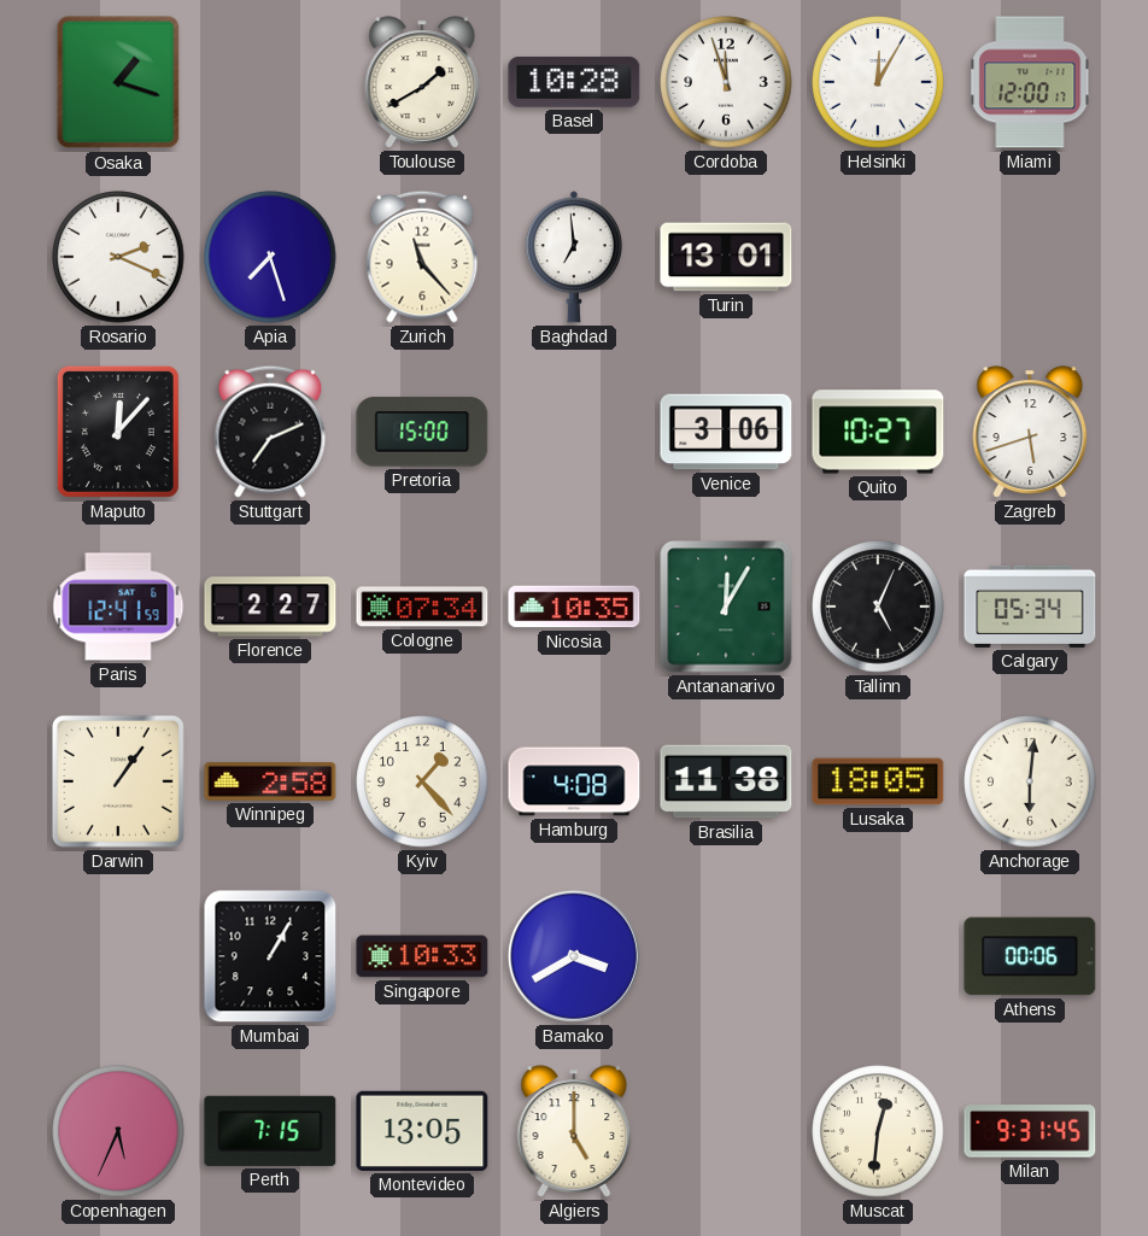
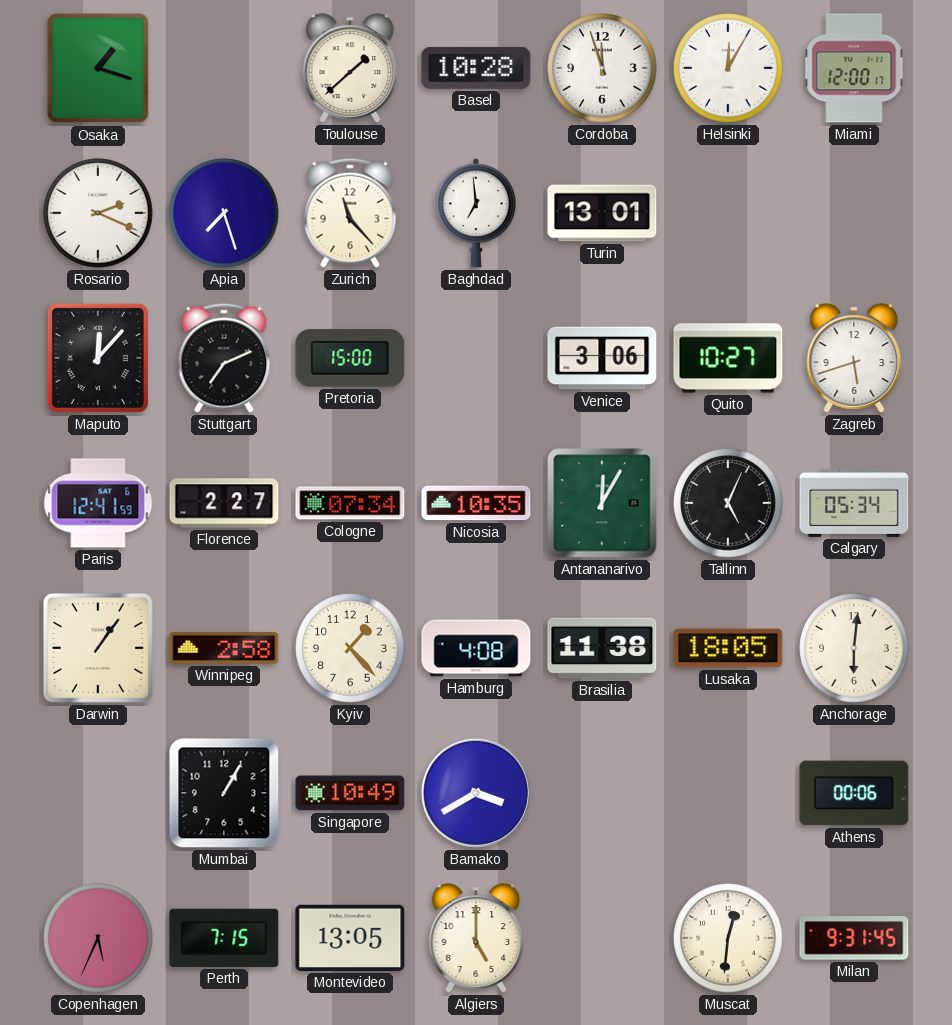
Toulouse: 1:40 -> 1:38 (350, 68)
Singapore: 10:33 -> 10:49 (350, 793)
